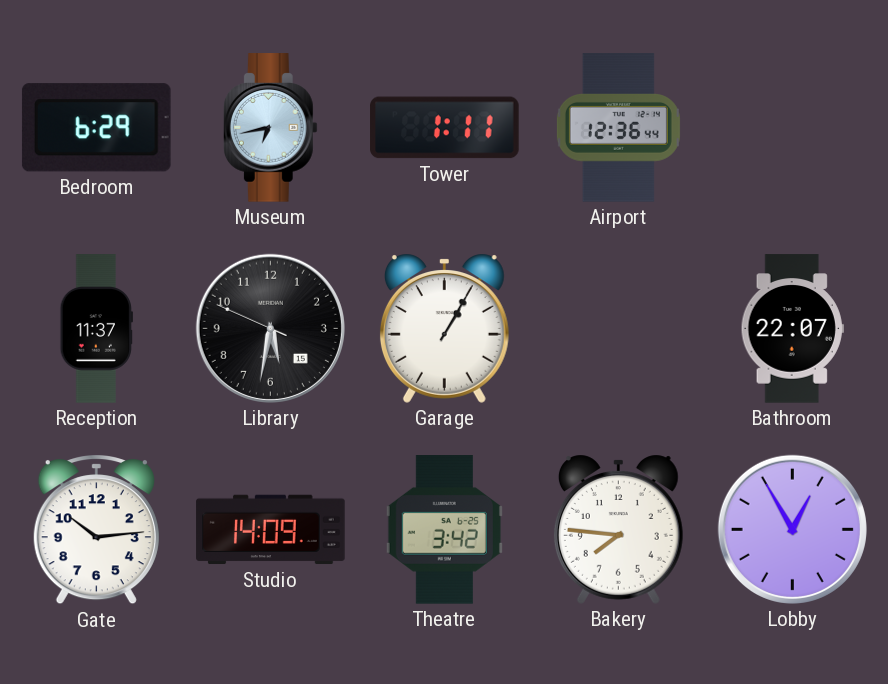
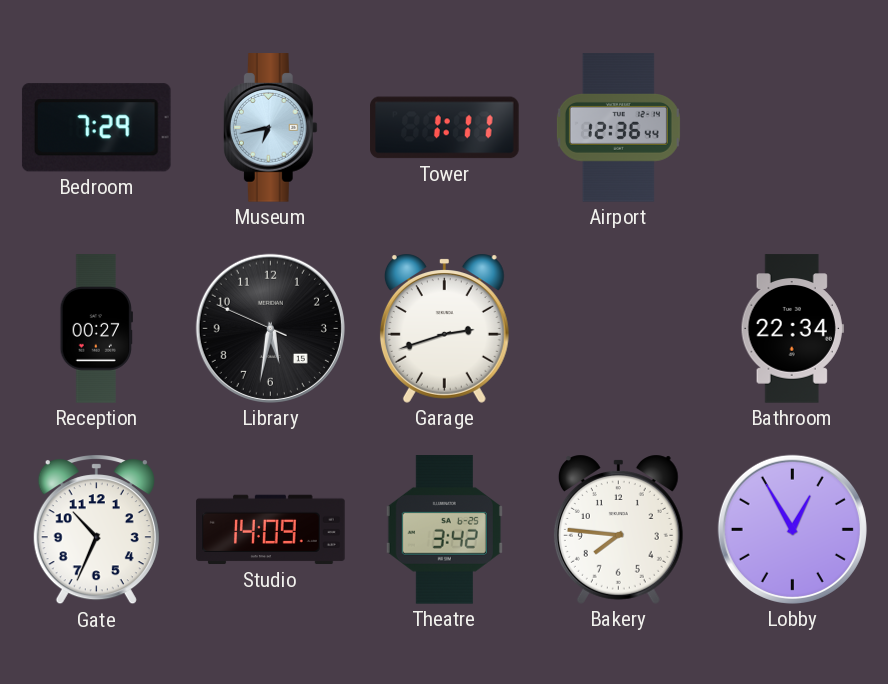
Bedroom: 6:29 -> 7:29 (96, 128)
Reception: 11:37 -> 00:27 (96, 329)
Garage: 1:05 -> 2:42 (444, 328)
Bathroom: 22:07 -> 22:34 (792, 329)
Gate: 10:14 -> 10:34 (96, 530)
